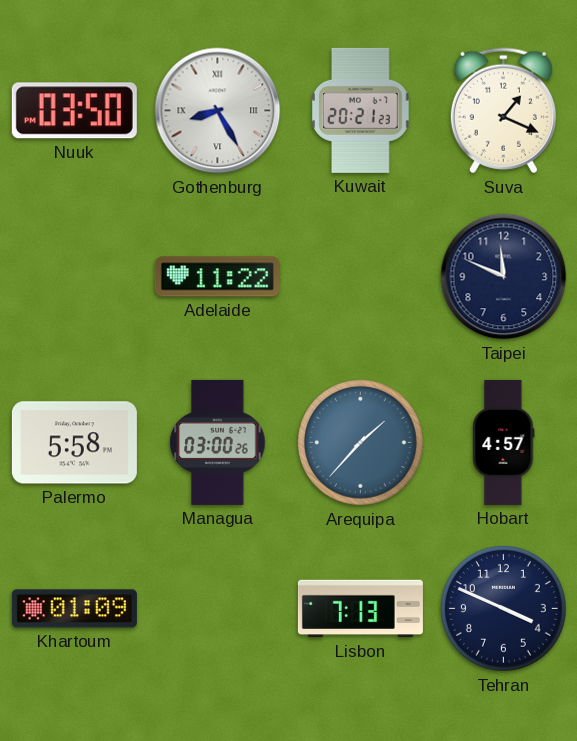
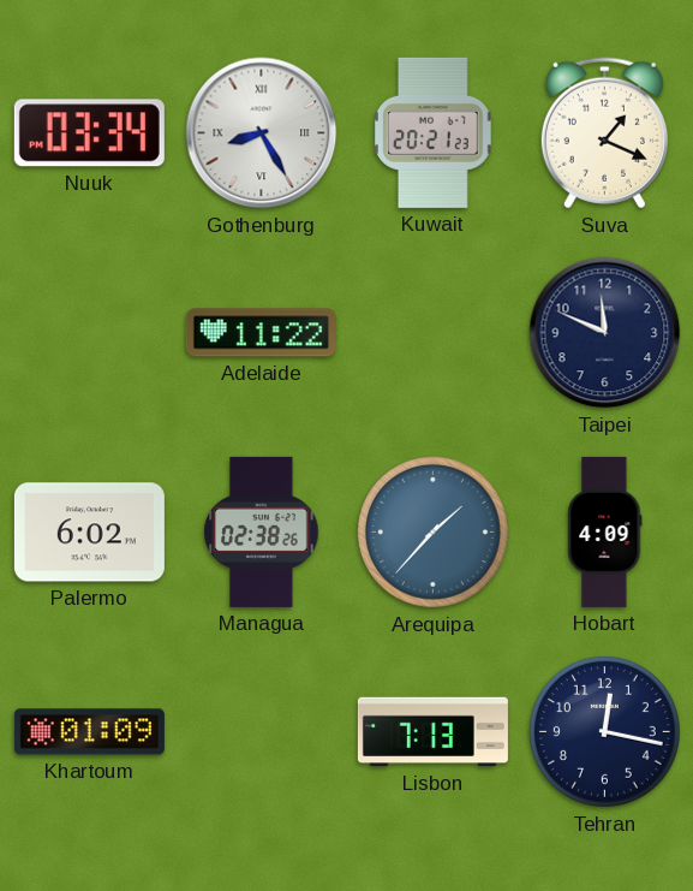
Nuuk: 03:50 -> 03:34 (89, 133)
Palermo: 5:58 -> 6:02 (89, 533)
Managua: 03:00 -> 02:38 (262, 531)
Hobart: 4:57 -> 4:09 (605, 531)
Tehran: 3:49 -> 12:17 (605, 732)
